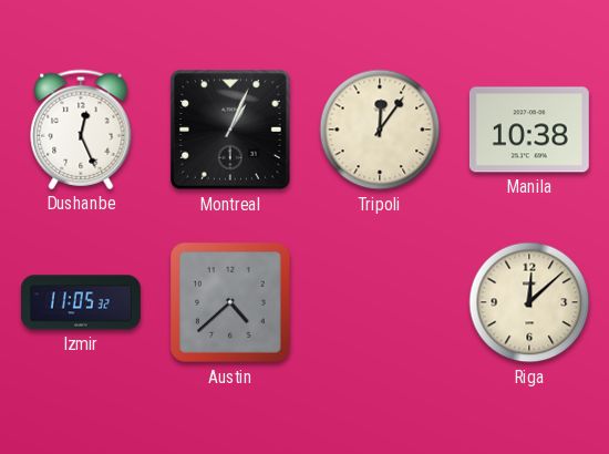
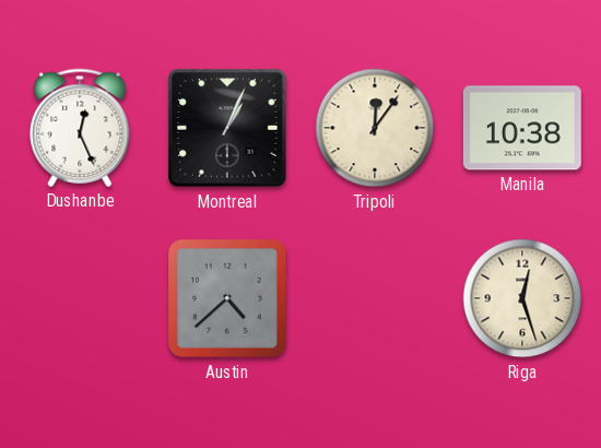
Izmir: 11:05 -> none (81, 302)
Riga: 12:08 -> 12:27 (522, 298)
